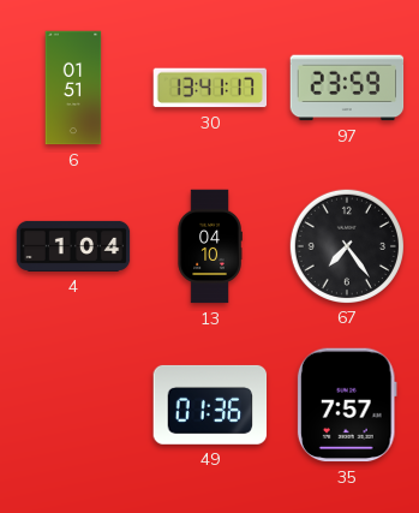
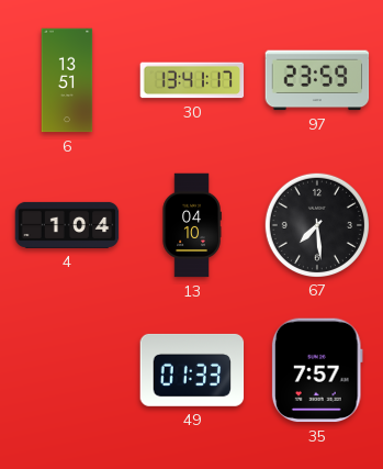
6: 01:51 -> 13:51 (67, 80)
67: 7:24 -> 7:29 (316, 224)
49: 01:36 -> 01:33 (192, 370)
